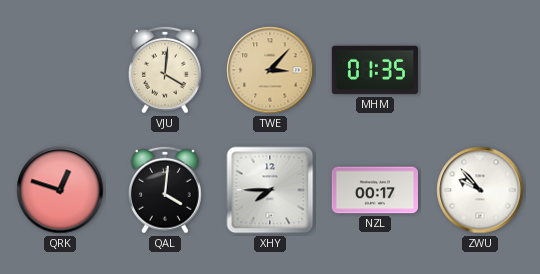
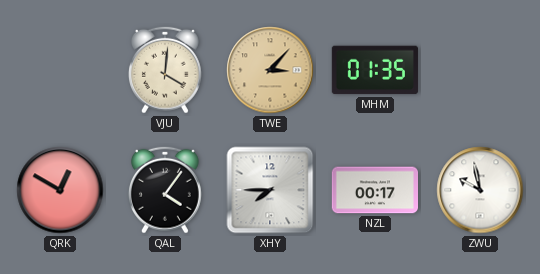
QRK: 12:48 -> 12:50 (60, 190)
QAL: 4:01 -> 4:06 (165, 190)
ZWU: 9:53 -> 9:58 (480, 190)
